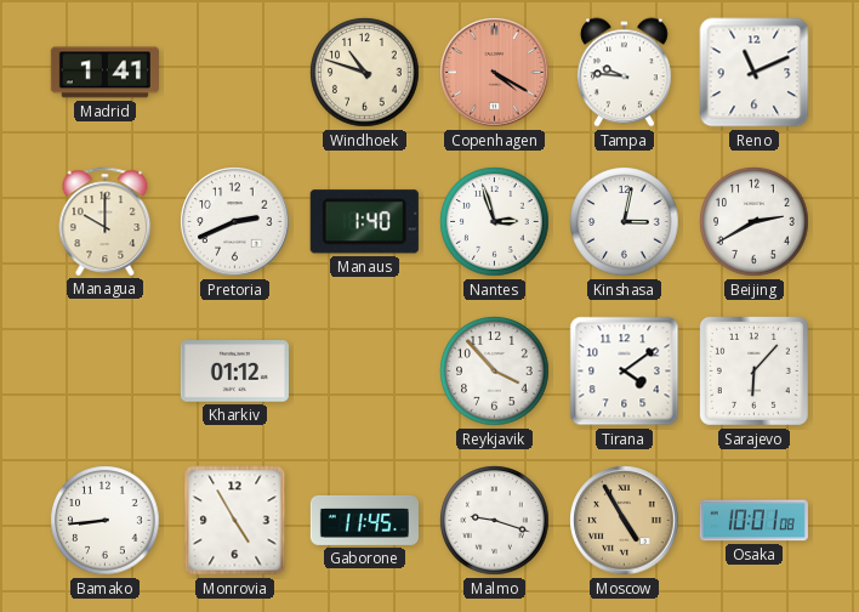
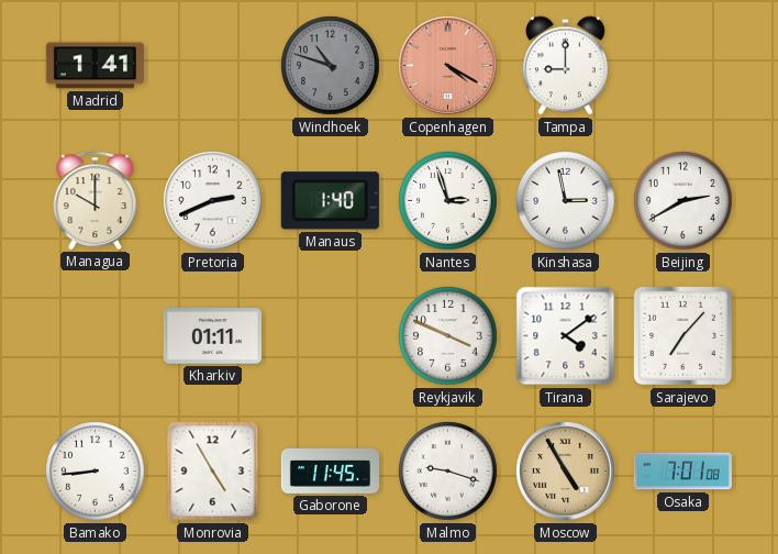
Windhoek dial: cream -> grey (331, 66)
Tampa: 9:46 -> 9:00 (565, 66)
Reno: 11:11 -> none (755, 73)
Kinshasa: 3:02 -> 2:58 (566, 201)
Kharkiv: 01:12 -> 01:11 (212, 336)
Reykjavik: 3:53 -> 3:49 (448, 336)
Sarajevo: 6:07 -> 7:07 (682, 335)
Osaka: 10:01 -> 7:01 (682, 472)
